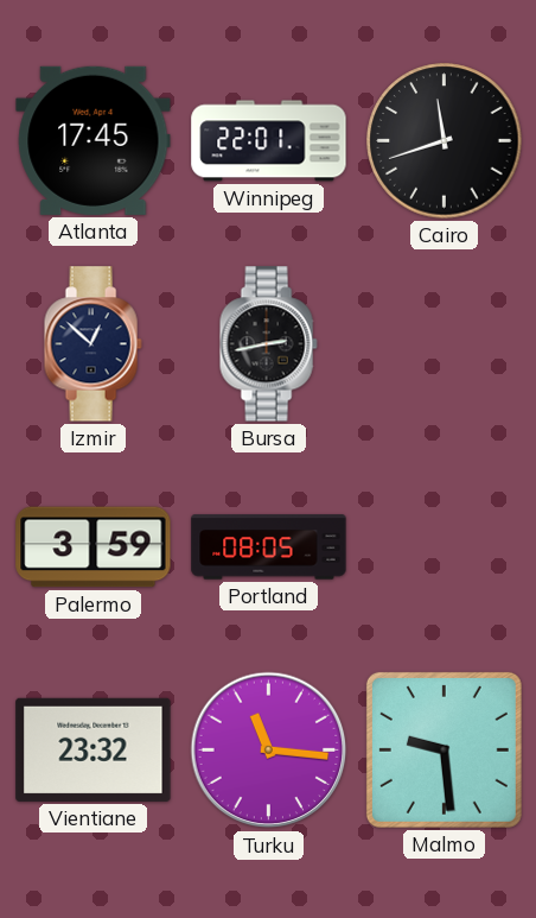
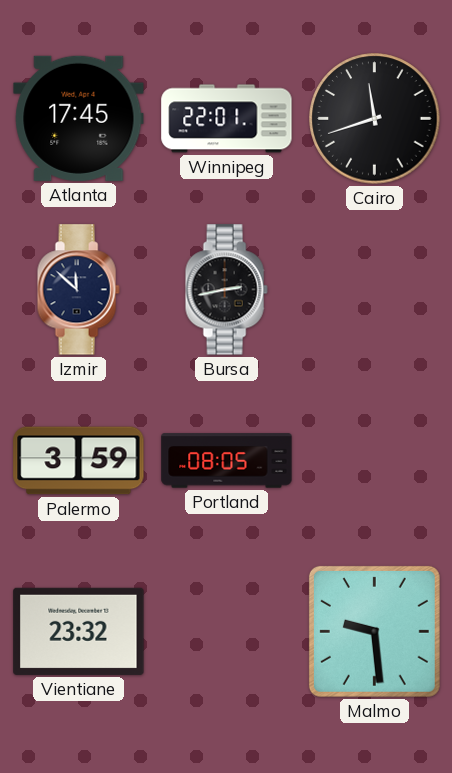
Izmir: 12:52 -> 11:52 (78, 290)
Turku: 11:16 -> none (269, 751)
